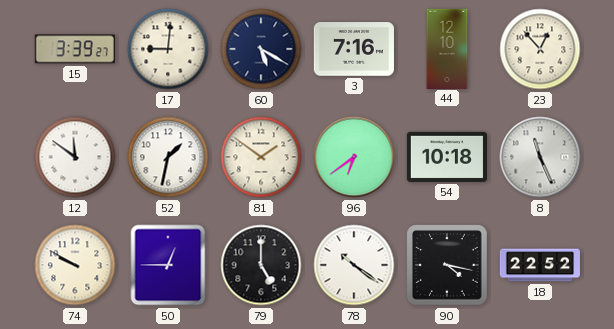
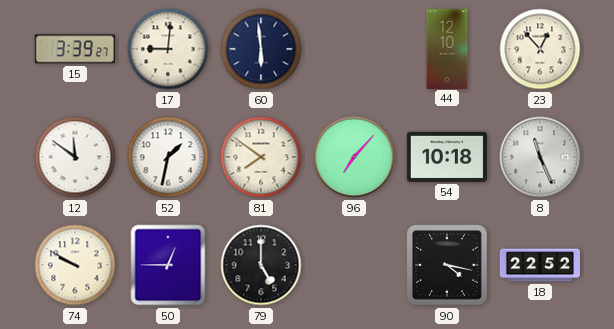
60: 5:20 -> 5:59 (261, 49)
3: 7:16 -> none (354, 49)
81: 1:51 -> 7:51 (261, 157)
96: 6:39 -> 7:07 (354, 157)
78: 10:21 -> none (354, 265)
